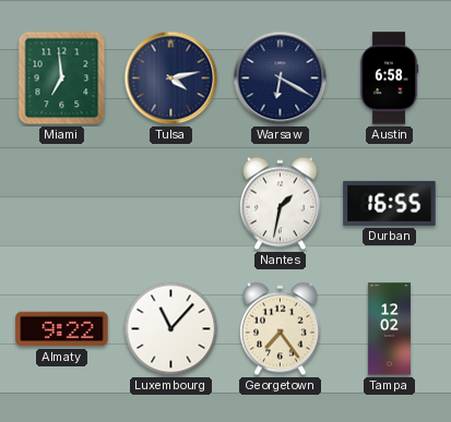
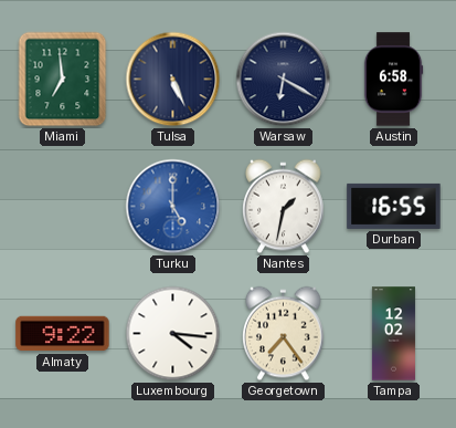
Tulsa: 4:13 -> 5:26 (173, 80)
Turku: none -> 5:00 (173, 207)
Luxembourg: 11:07 -> 4:16 (173, 334)
